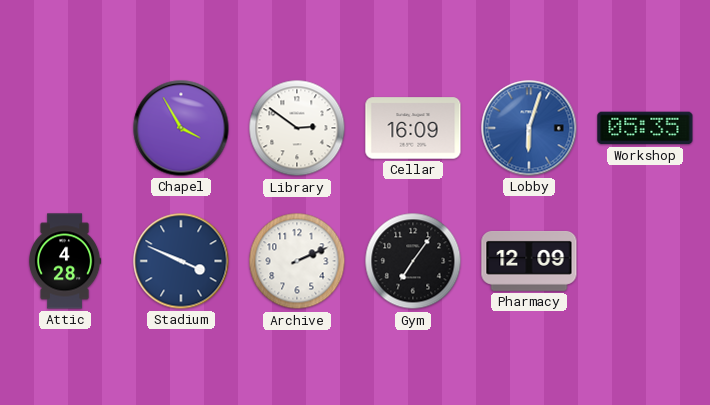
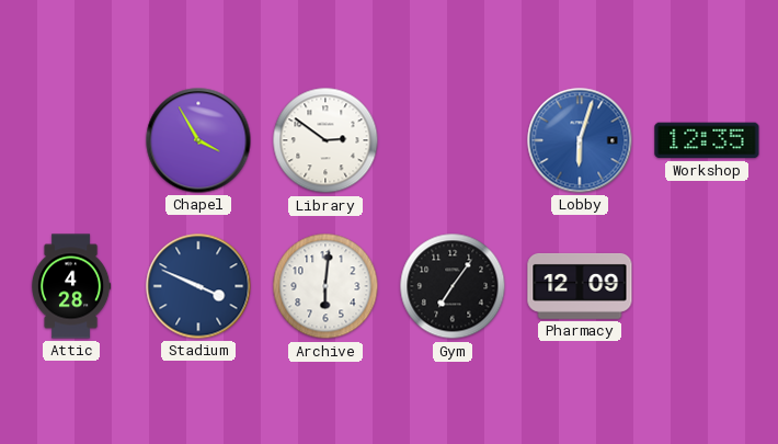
Cellar: 16:09 -> none (413, 128)
Workshop: 05:35 -> 12:35 (707, 140)
Archive: 2:11 -> 6:01 (325, 286)
